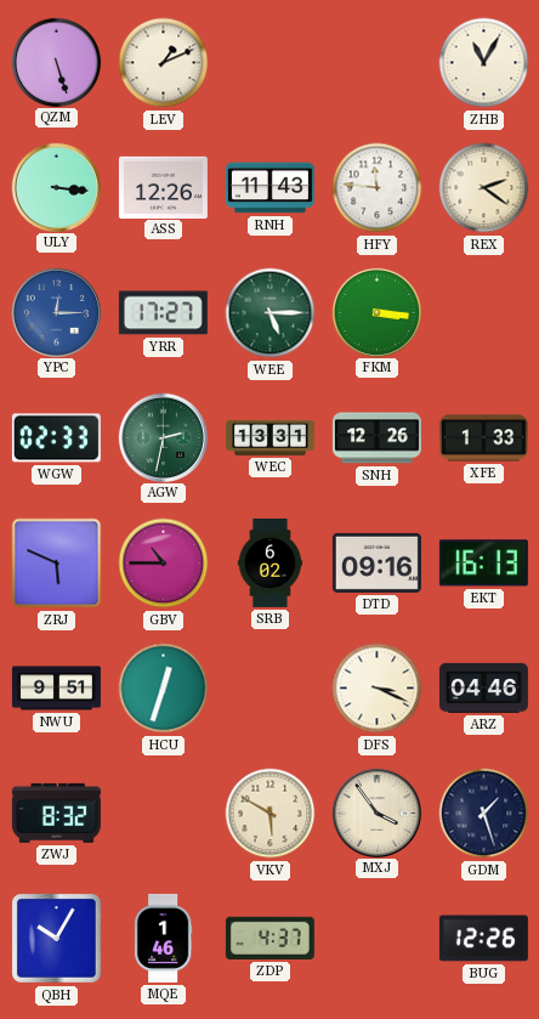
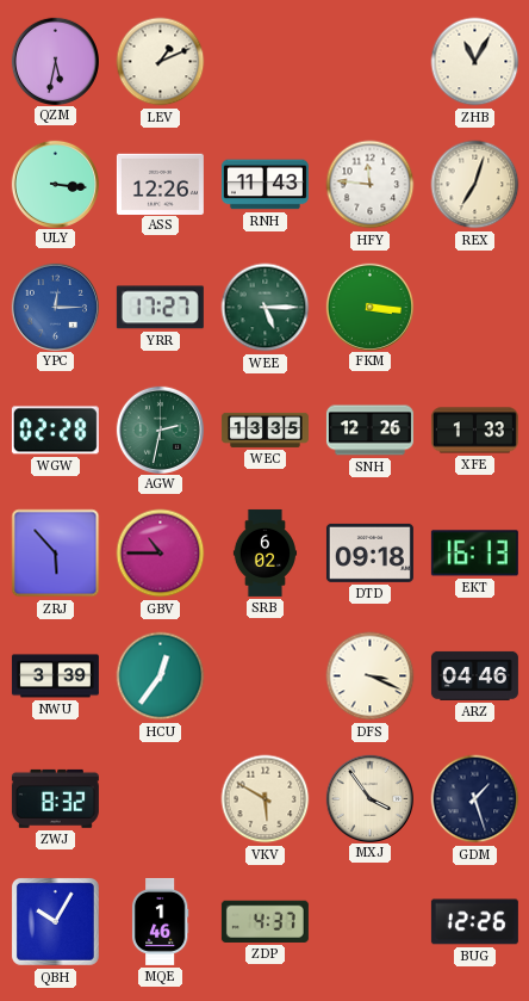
QZM: 5:27 -> 5:32 (55, 61)
REX: 2:21 -> 7:03 (475, 185)
WGW: 02:33 -> 02:28 (55, 431)
WEC: 13:31 -> 13:35 (264, 430)
ZRJ: 5:49 -> 5:53 (56, 554)
DTD: 09:16 -> 09:18 (369, 552)
NWU: 9:51 -> 3:39 (55, 676)
HCU: 12:33 -> 12:36 (161, 676)
